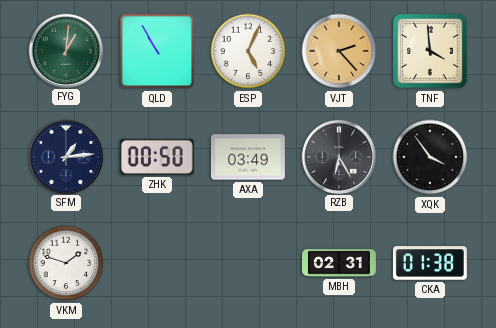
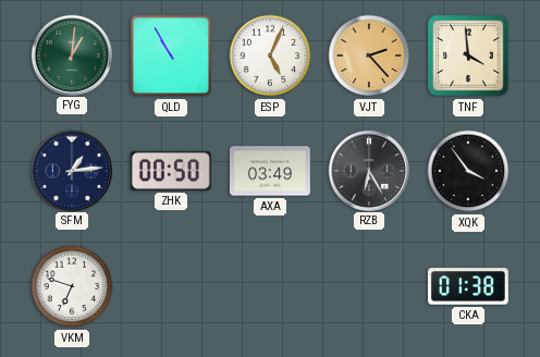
VKM: 1:48 -> 6:48 (72, 286)
MBH: 02:31 -> none (340, 263)
